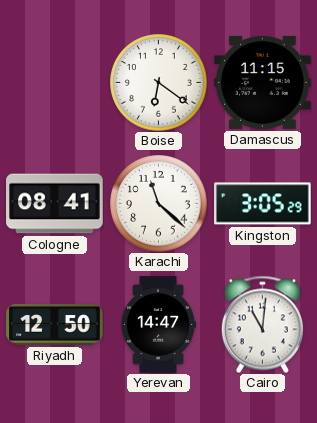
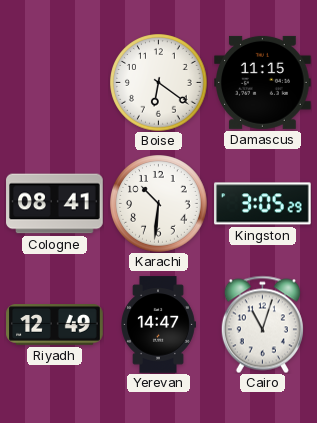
Karachi: 11:22 -> 10:31 (159, 204)
Riyadh: 12:50 -> 12:49 (55, 325)
Cairo: 11:01 -> 11:03 (262, 324)
